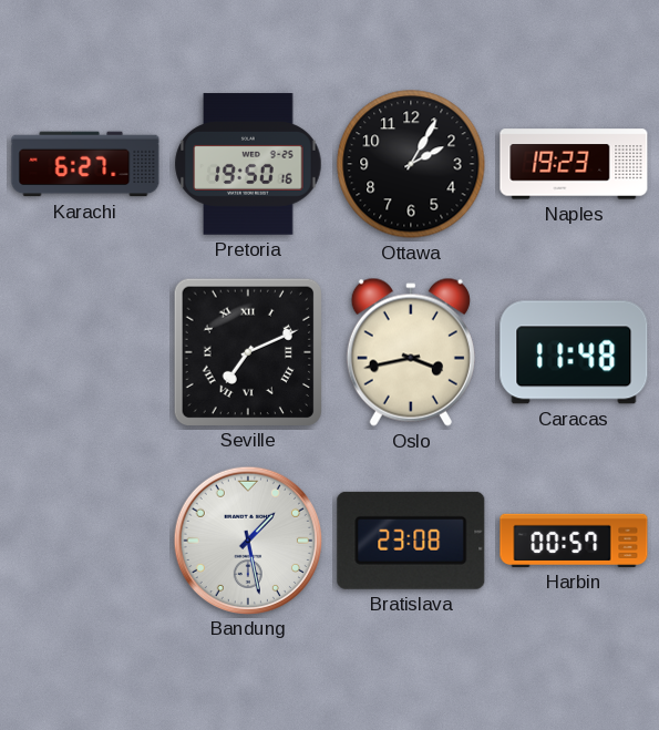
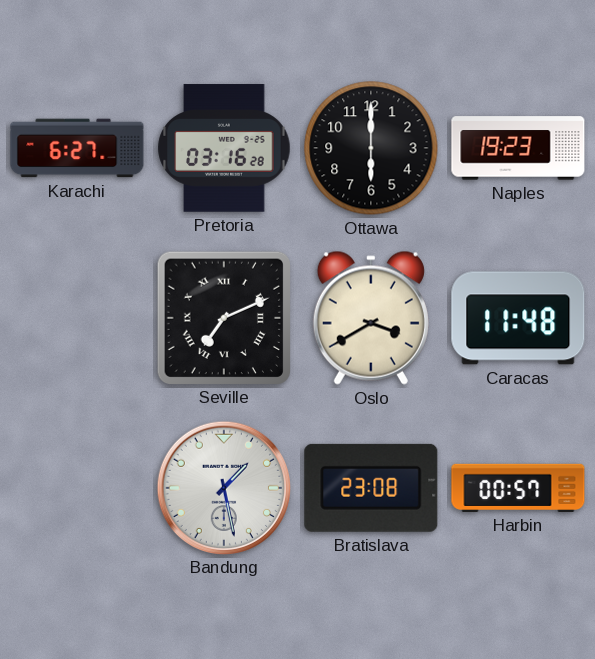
Pretoria: 19:50 -> 03:16 (224, 148)
Ottawa: 2:05 -> 6:00 (371, 148)
Oslo: 3:43 -> 3:40 (371, 318)
